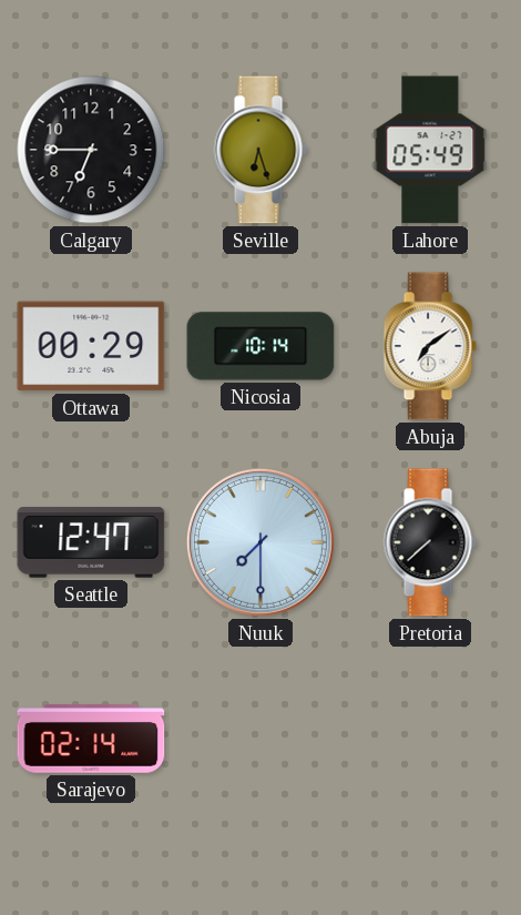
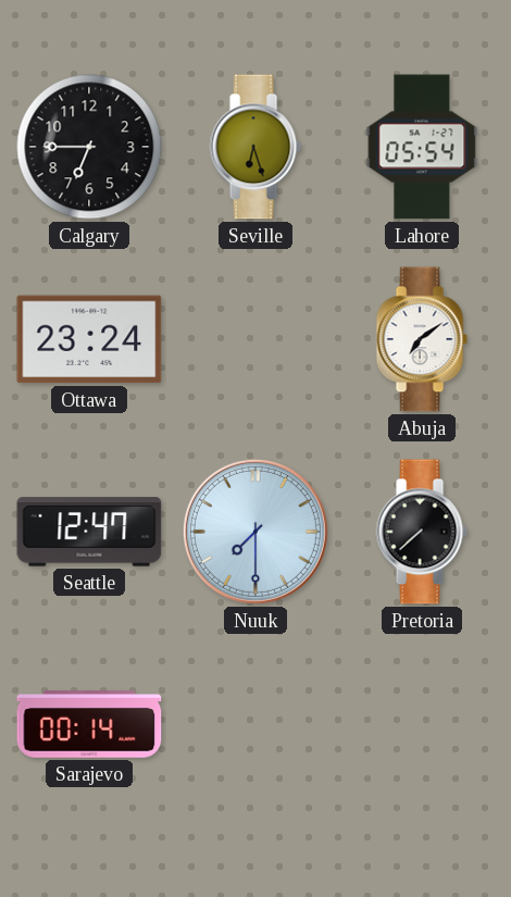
Lahore: 05:49 -> 05:54 (422, 147)
Ottawa: 00:29 -> 23:24 (89, 339)
Nicosia: 10:14 -> none (260, 346)
Sarajevo: 02:14 -> 00:14 (89, 724)
